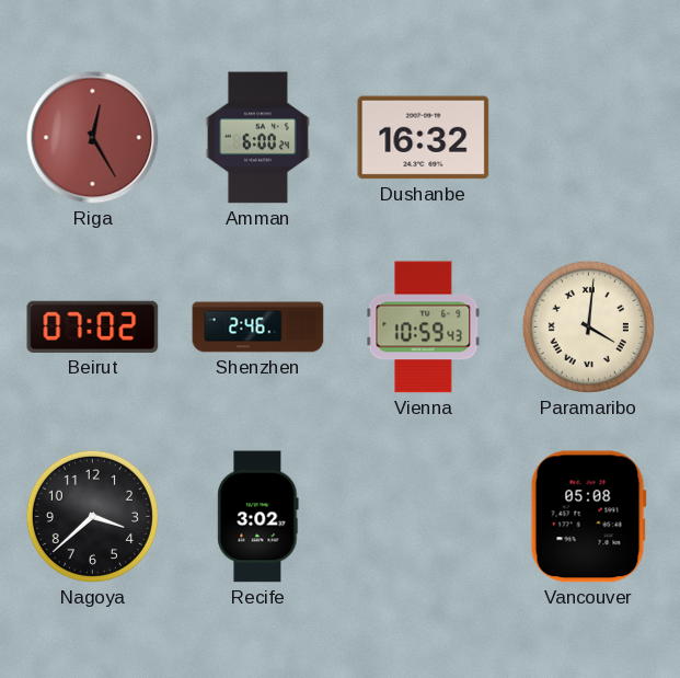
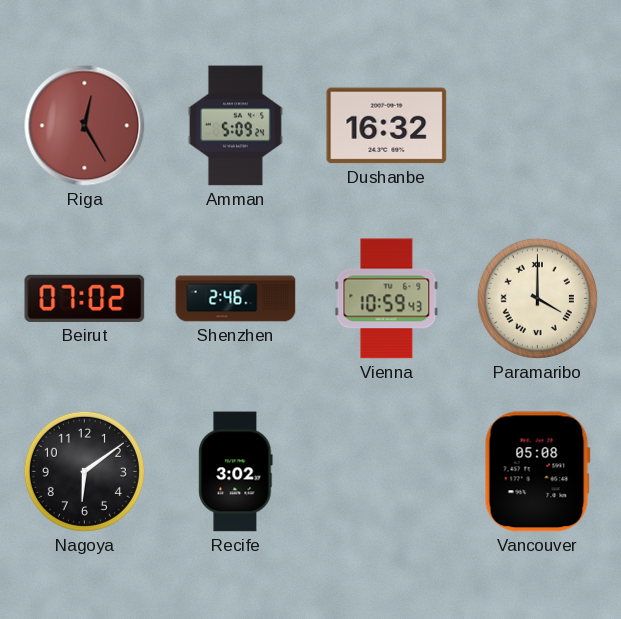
Amman: 6:00 -> 5:09 (235, 126)
Paramaribo: 4:01 -> 4:00 (537, 298)
Nagoya: 3:38 -> 6:09 (84, 471)
